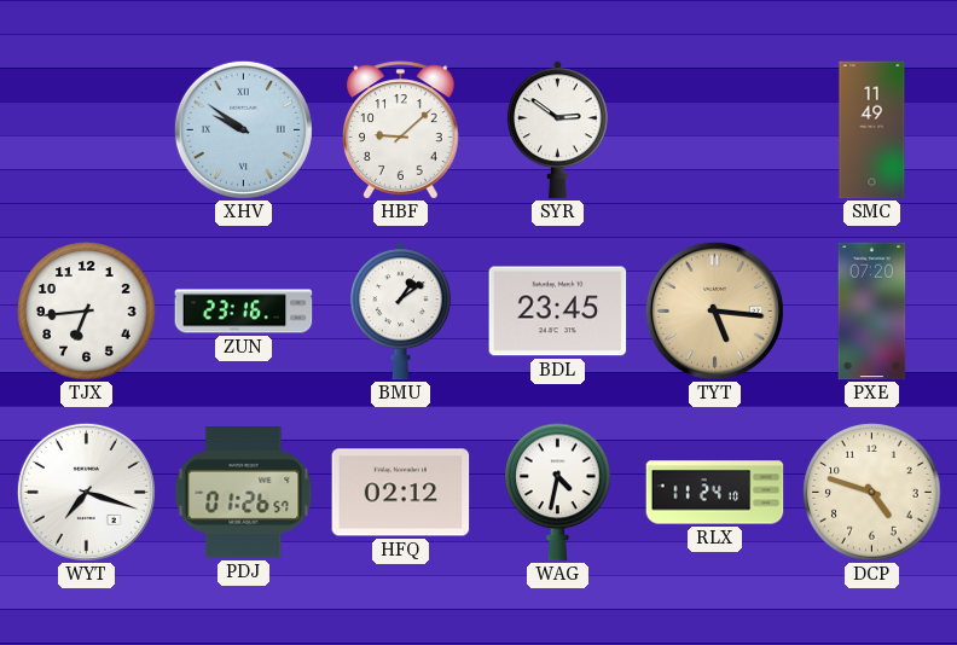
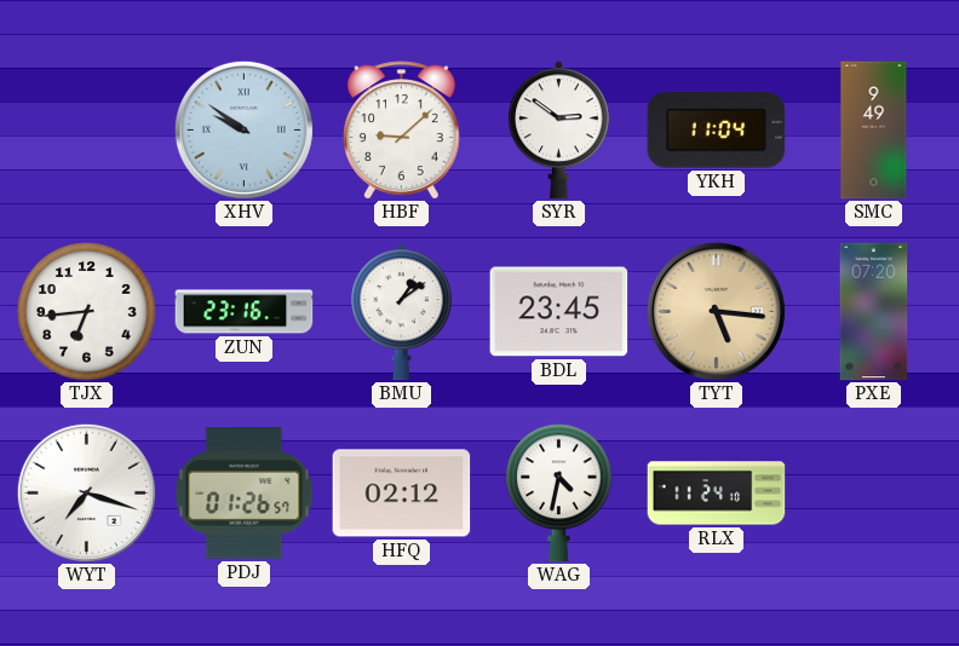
YKH: none -> 11:04 (717, 131)
SMC: 11:49 -> 9:49 (874, 131)
DCP: 4:48 -> none (872, 493)
